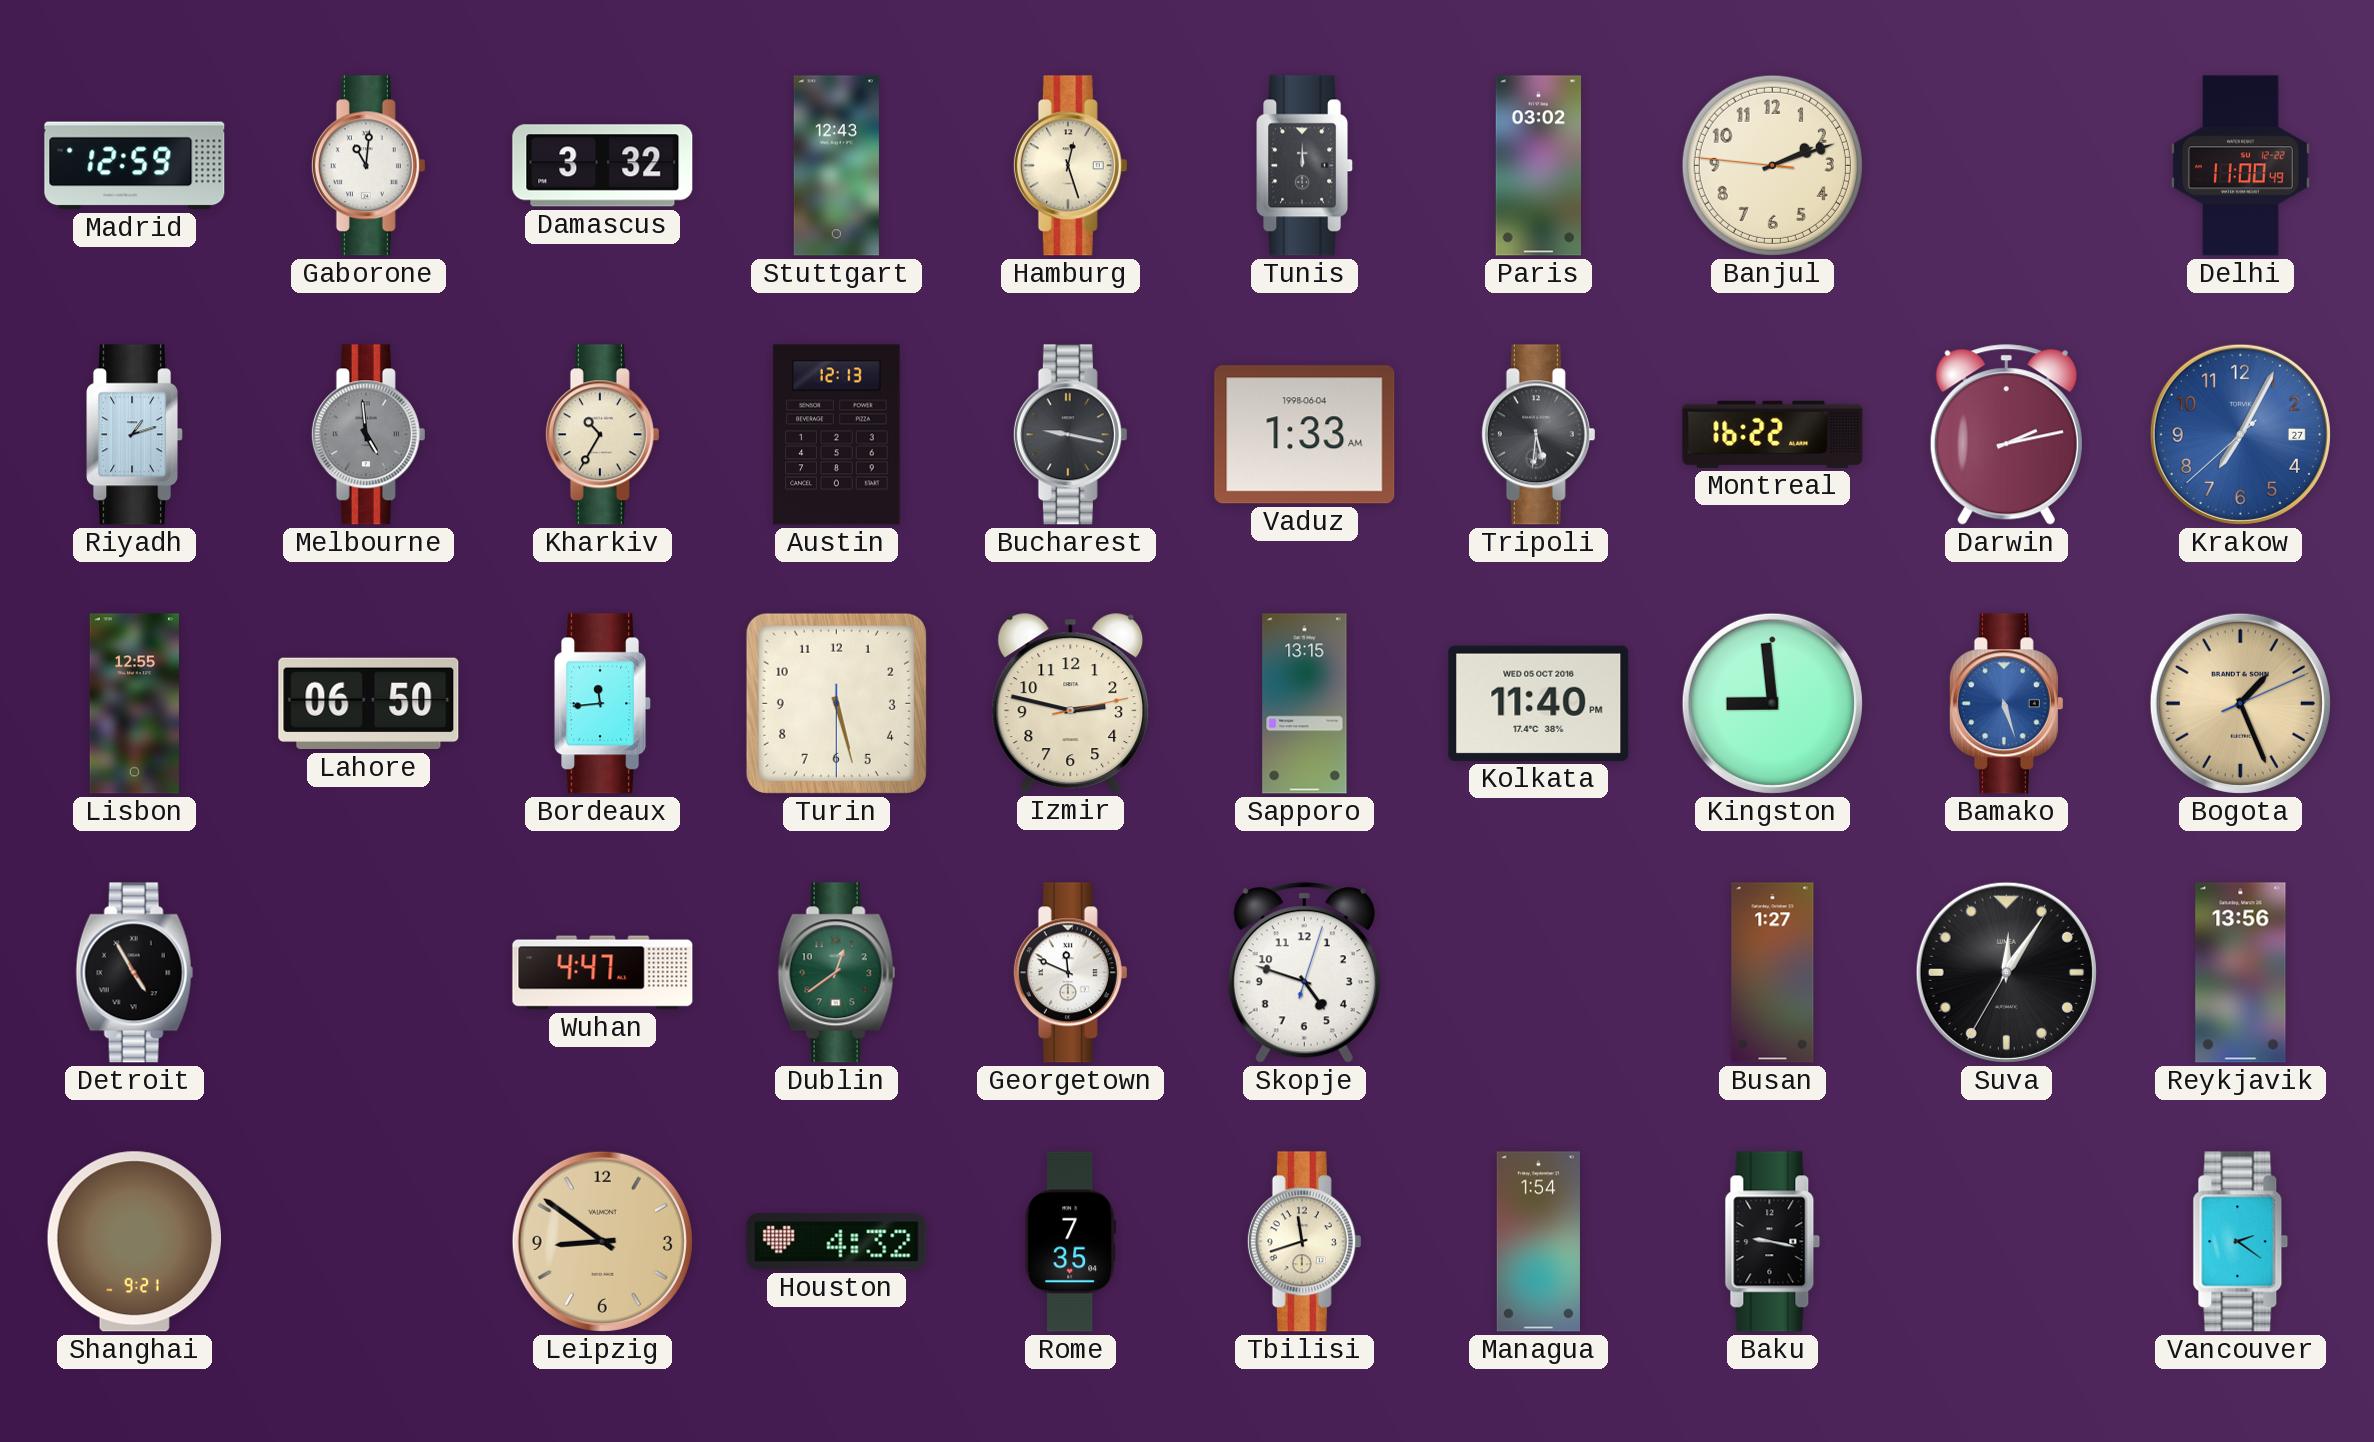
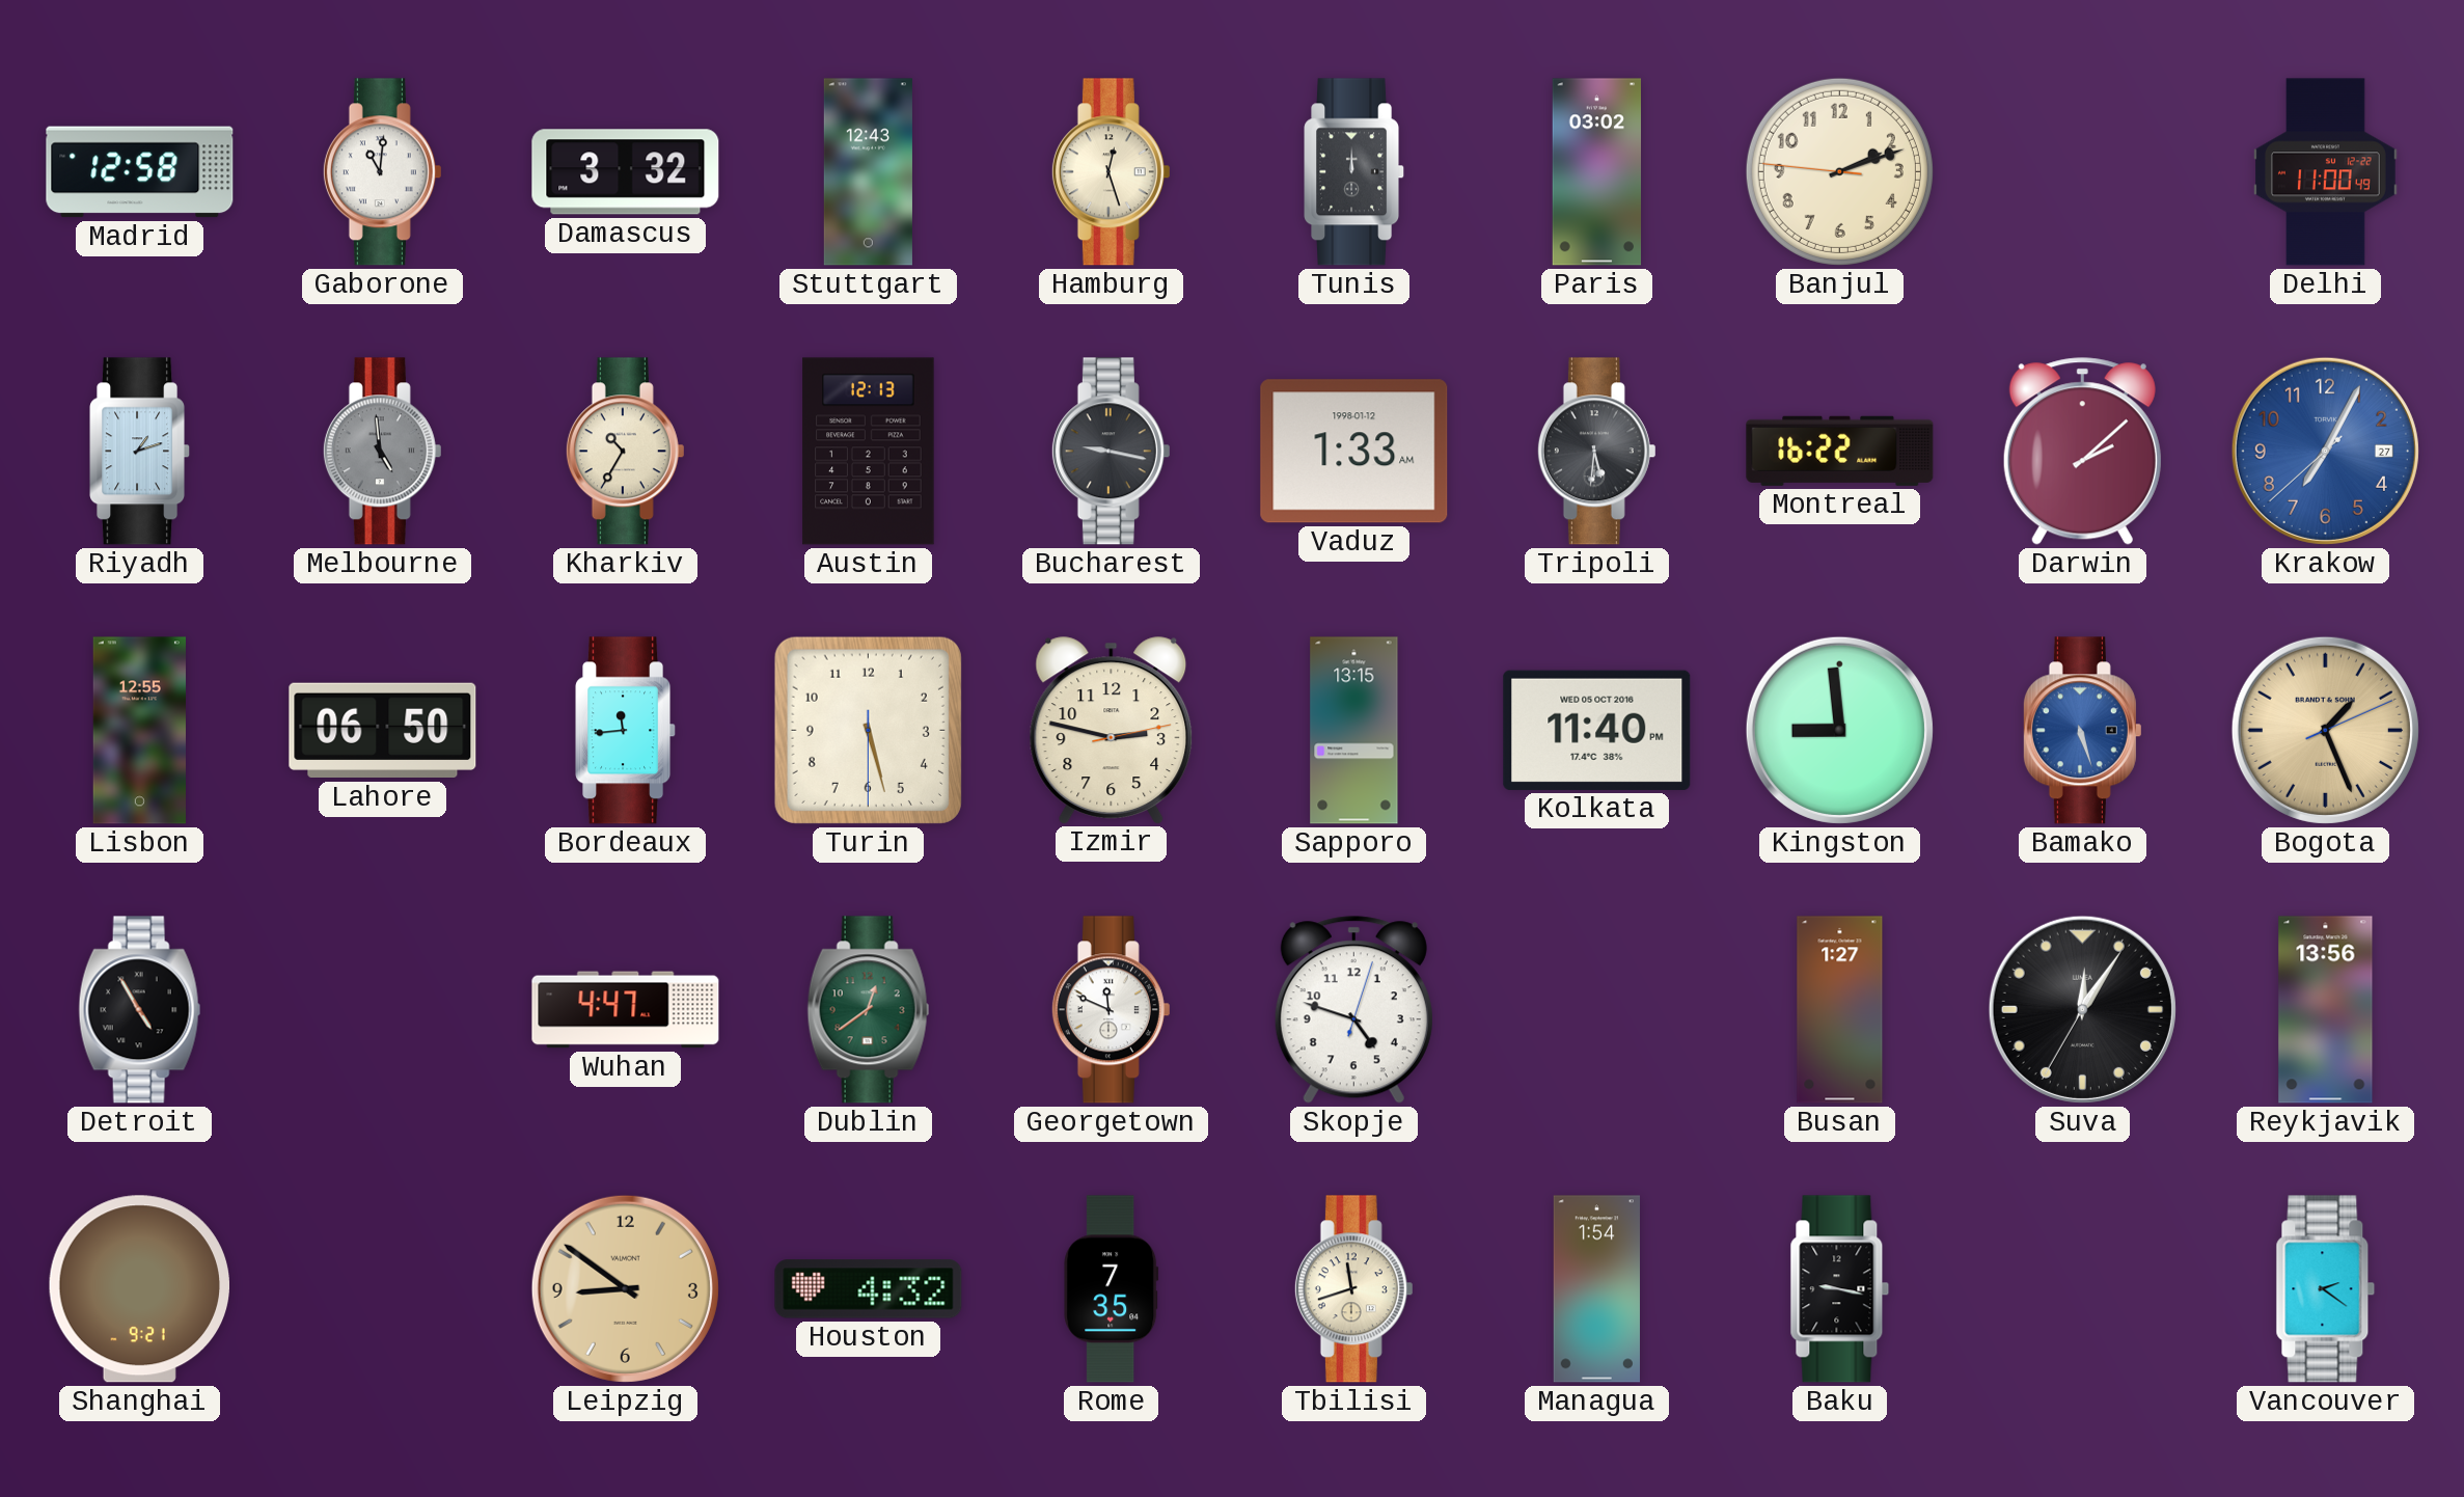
Madrid: 12:59 -> 12:58 (140, 172)
Vaduz date: 1998-06-04 -> 1998-01-12 (1354, 452)
Darwin: 2:13 -> 2:08 (2082, 452)
